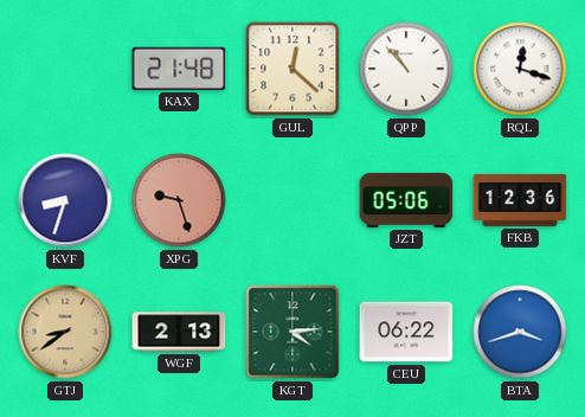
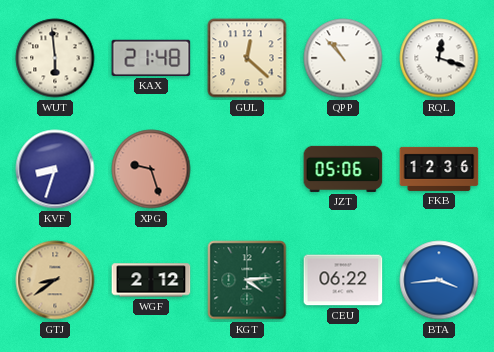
WUT: none -> 5:59 (55, 58)
WGF: 2:13 -> 2:12 (151, 280)
BTA: 3:42 -> 3:44 (439, 280)
